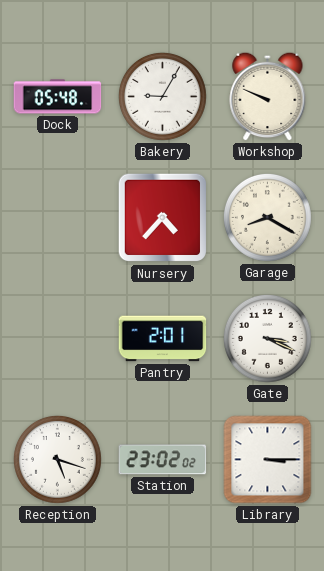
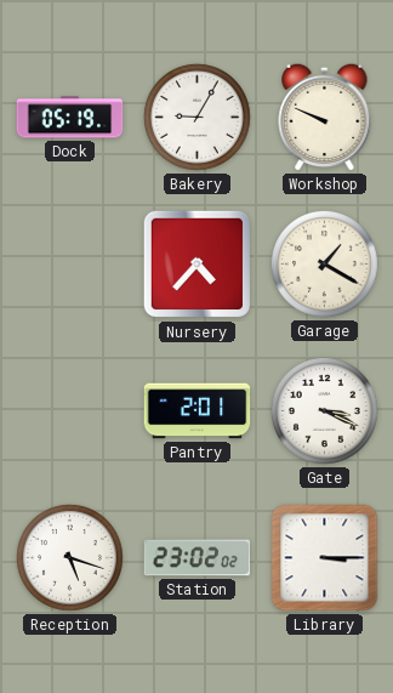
Dock: 05:48 -> 05:19 (70, 118)
Garage: 8:20 -> 1:20 (325, 265)
